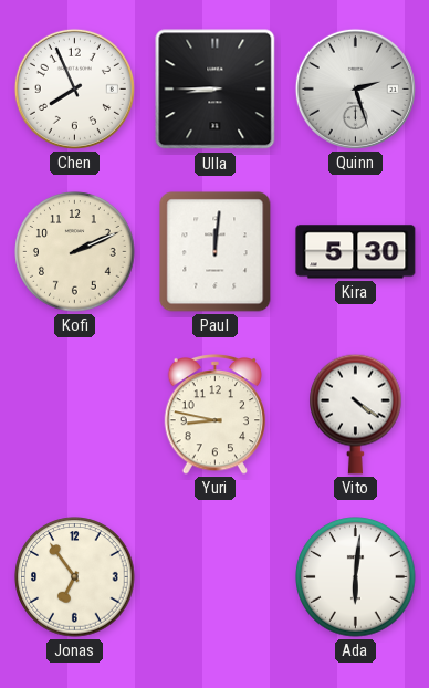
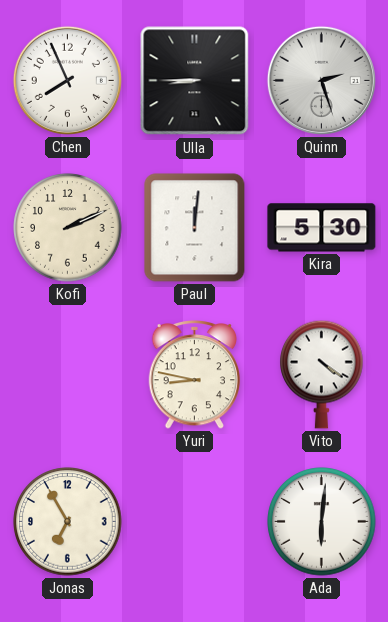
Jonas: 6:54 -> 6:55 (68, 522)
